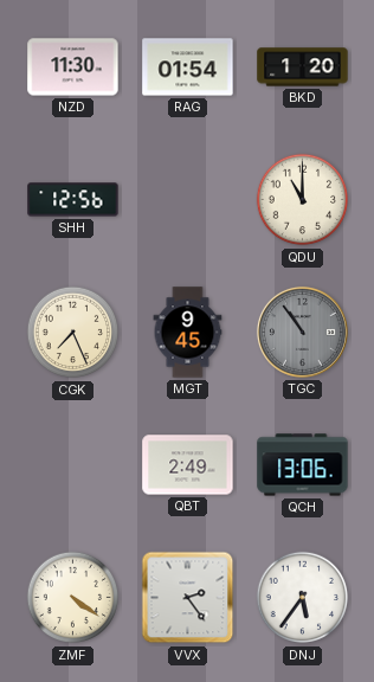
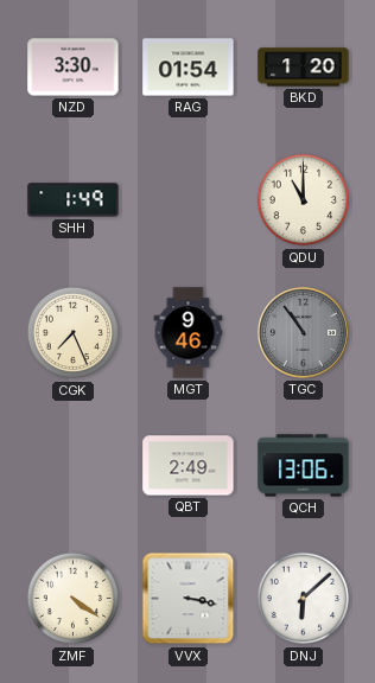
NZD: 11:30 -> 3:30 (74, 68)
SHH: 12:56 -> 1:49 (74, 200)
MGT: 9:45 -> 9:46 (189, 333)
VVX: 2:24 -> 3:17 (189, 599)
DNJ: 5:36 -> 6:08 (304, 599)
